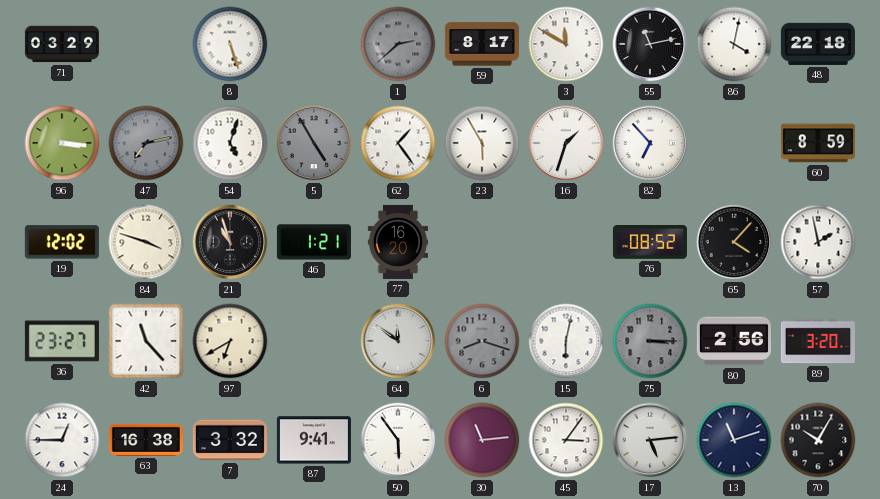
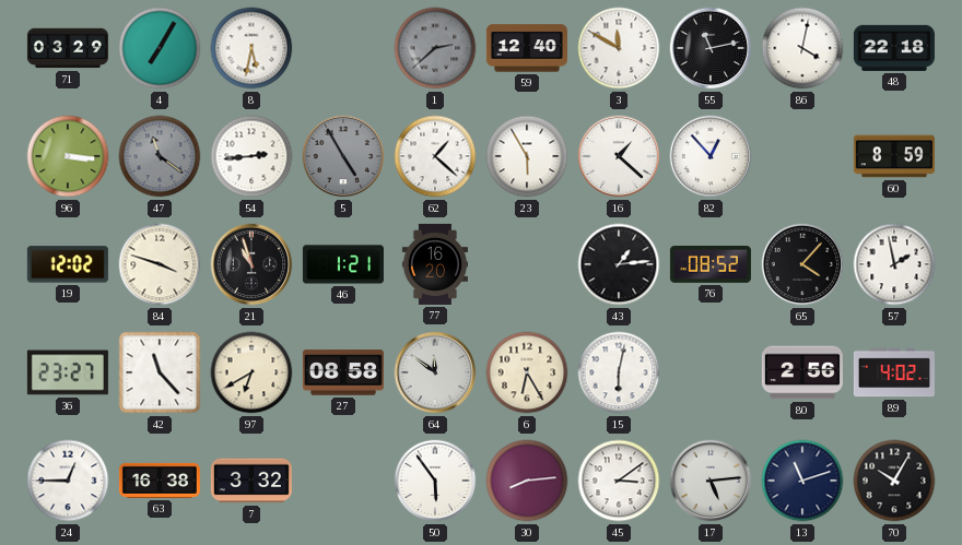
4: none -> 7:05 (160, 48)
8: 5:27 -> 5:32 (251, 48)
59: 8:17 -> 12:40 (527, 48)
47: 7:13 -> 11:21 (160, 156)
54: 5:03 -> 2:44 (251, 156)
62: 1:24 -> 1:22 (435, 156)
16: 1:33 -> 1:22 (619, 156)
82: 6:53 -> 12:53 (711, 156)
43: none -> 1:14 (619, 264)
27: none -> 08:58 (343, 372)
6: 8:18 -> 6:25 (527, 372)
6 dial: grey -> cream (527, 372)
75: 3:15 -> none (650, 341)
89: 3:20 -> 4:02 (894, 372)
87: 9:41 -> none (314, 440)
30: 11:14 -> 8:14 (527, 481)
45: 3:06 -> 3:09 (619, 481)
